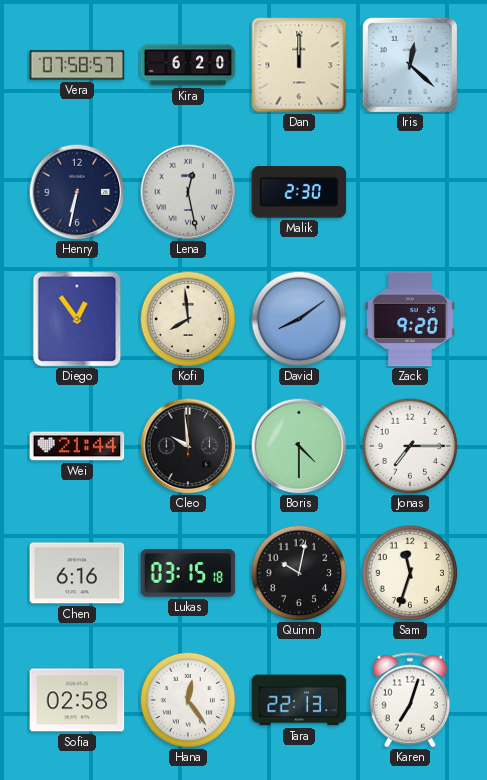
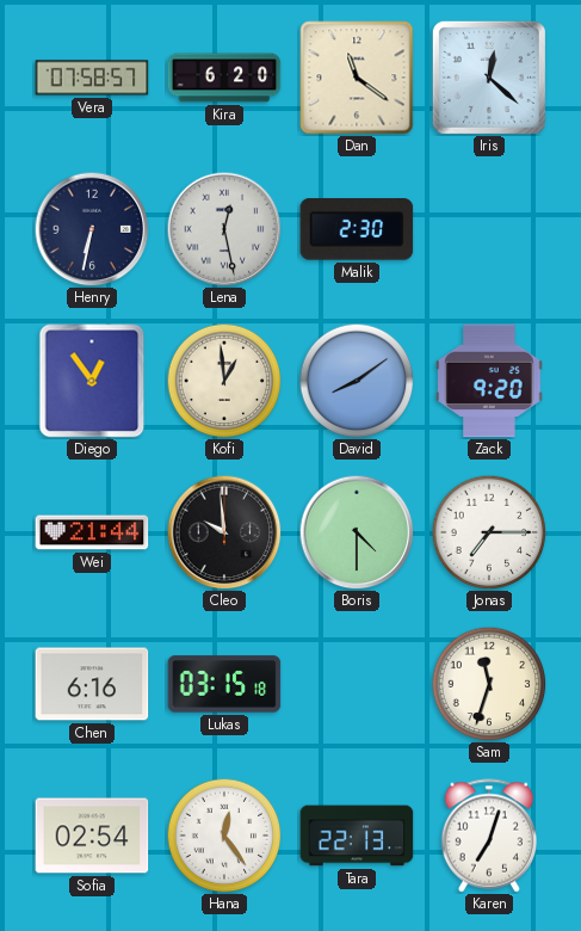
Dan: 12:00 -> 11:21 (357, 78)
Kofi: 7:59 -> 12:59 (224, 381)
Quinn: 10:02 -> none (299, 573)
Sofia: 02:58 -> 02:54 (92, 836)
